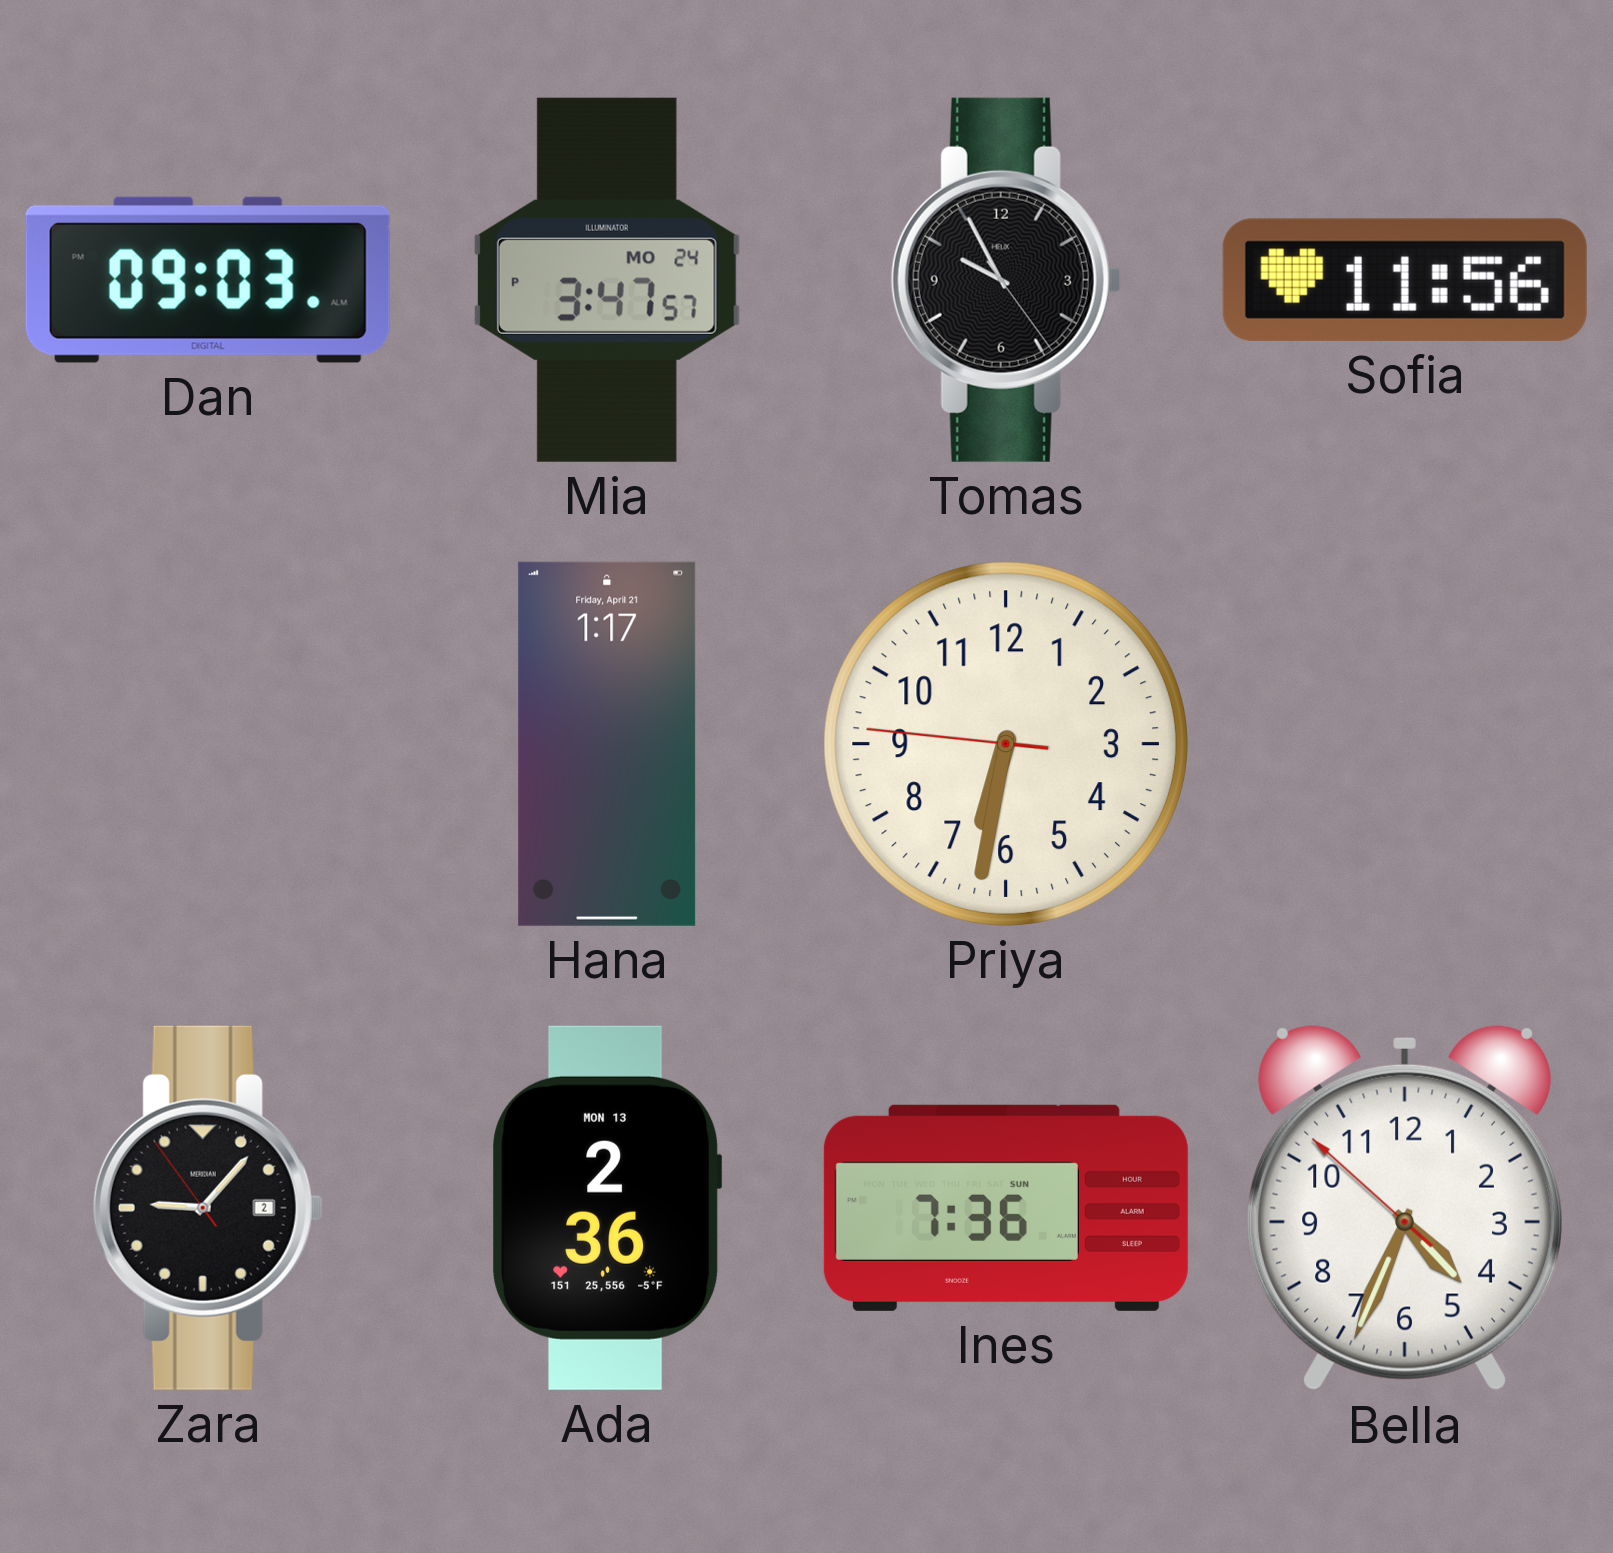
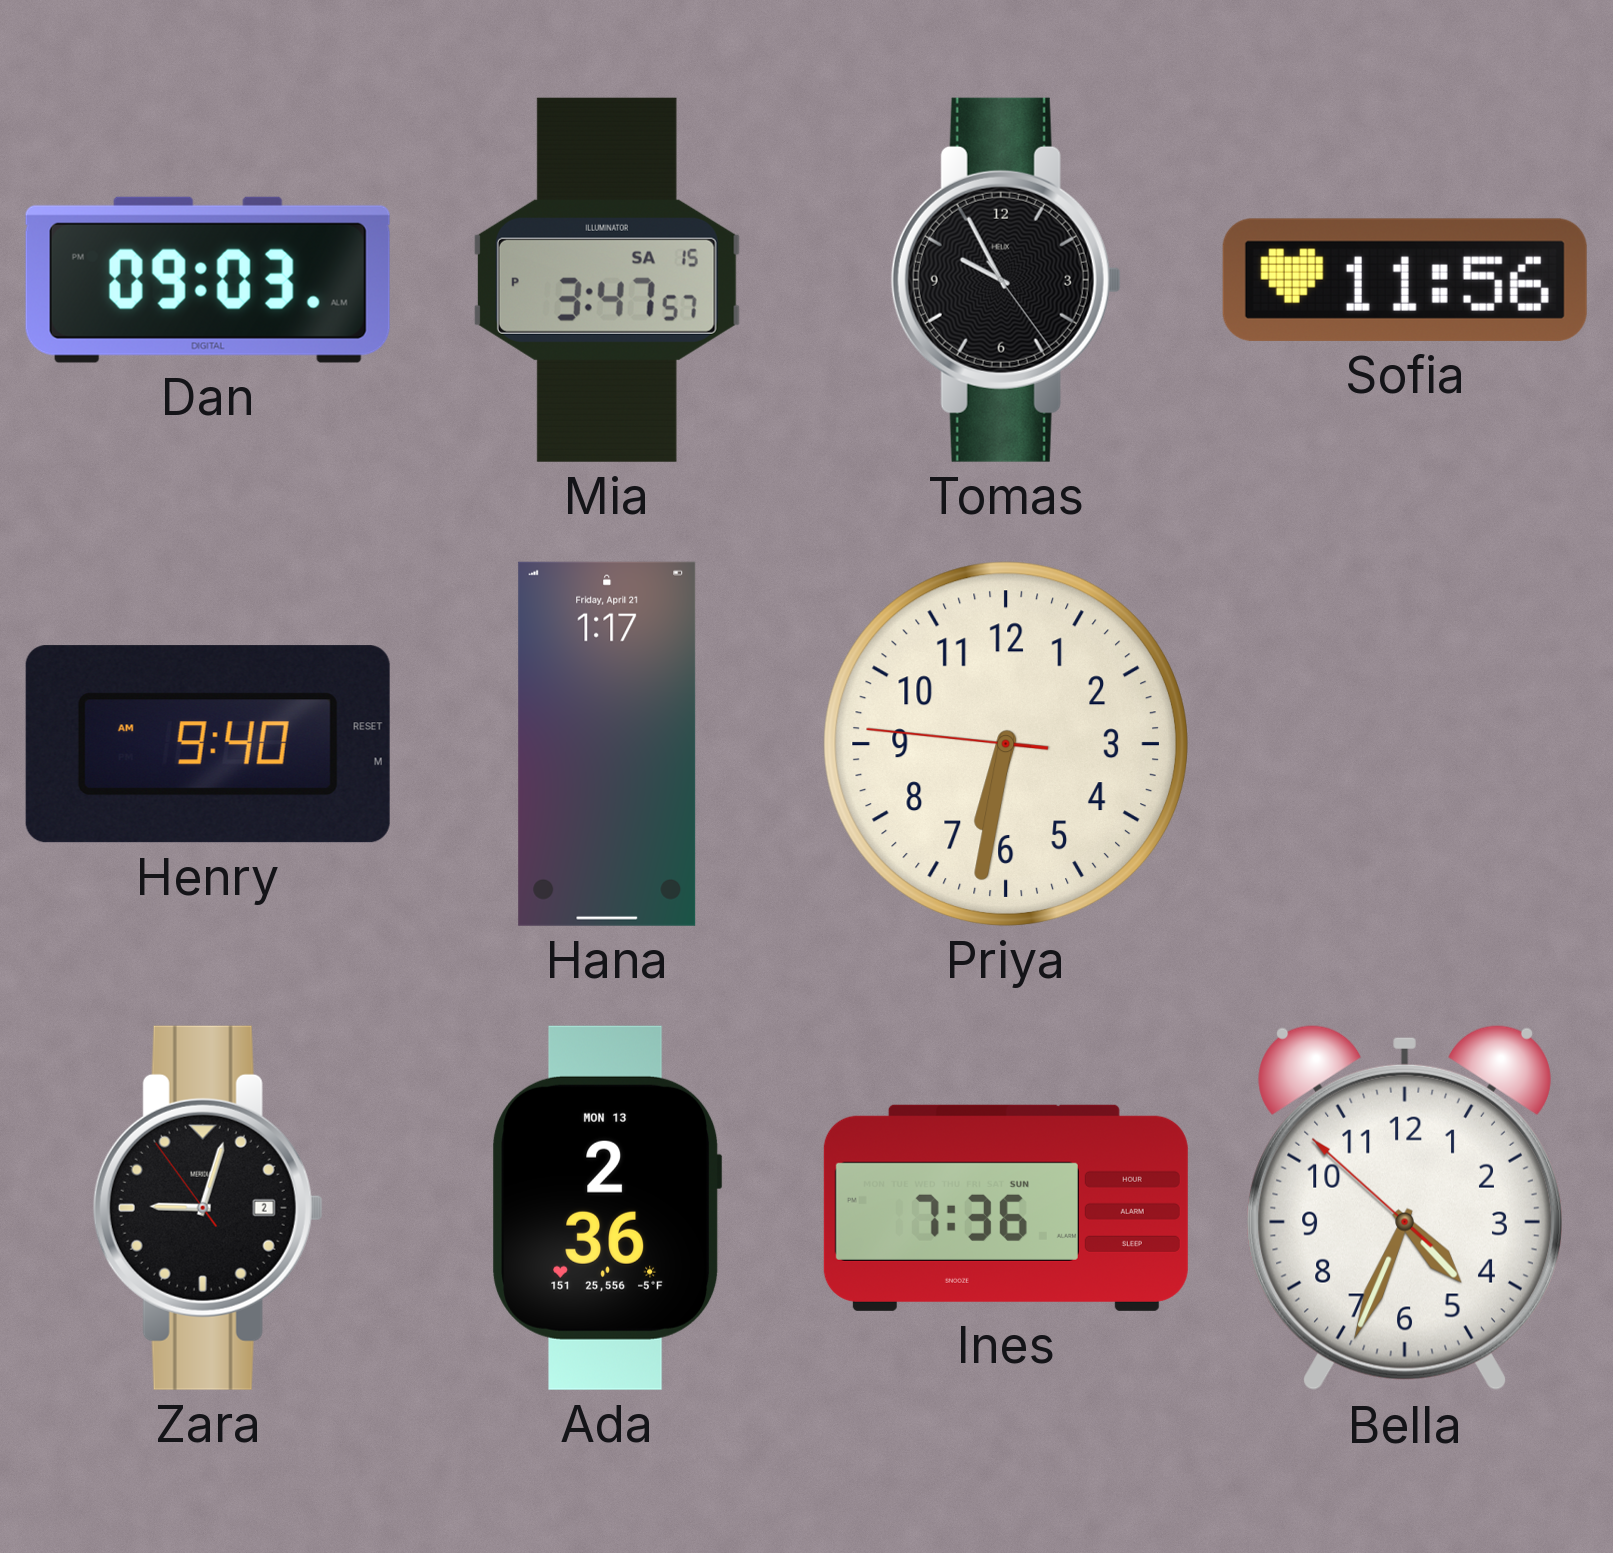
Mia date: MO 24 -> SA 15 (607, 280)
Henry: none -> 9:40 (208, 744)
Zara: 9:06 -> 9:02 (208, 1208)
